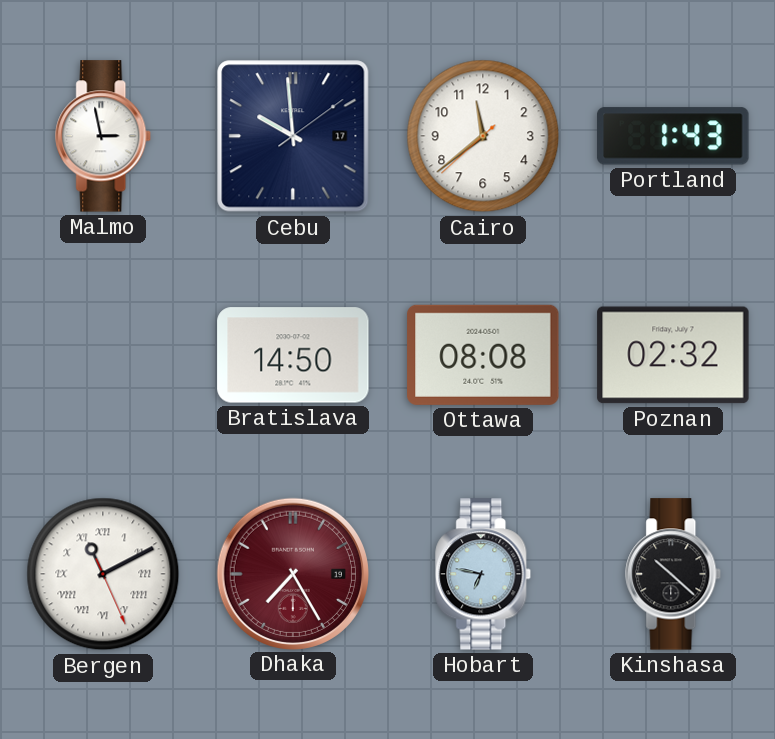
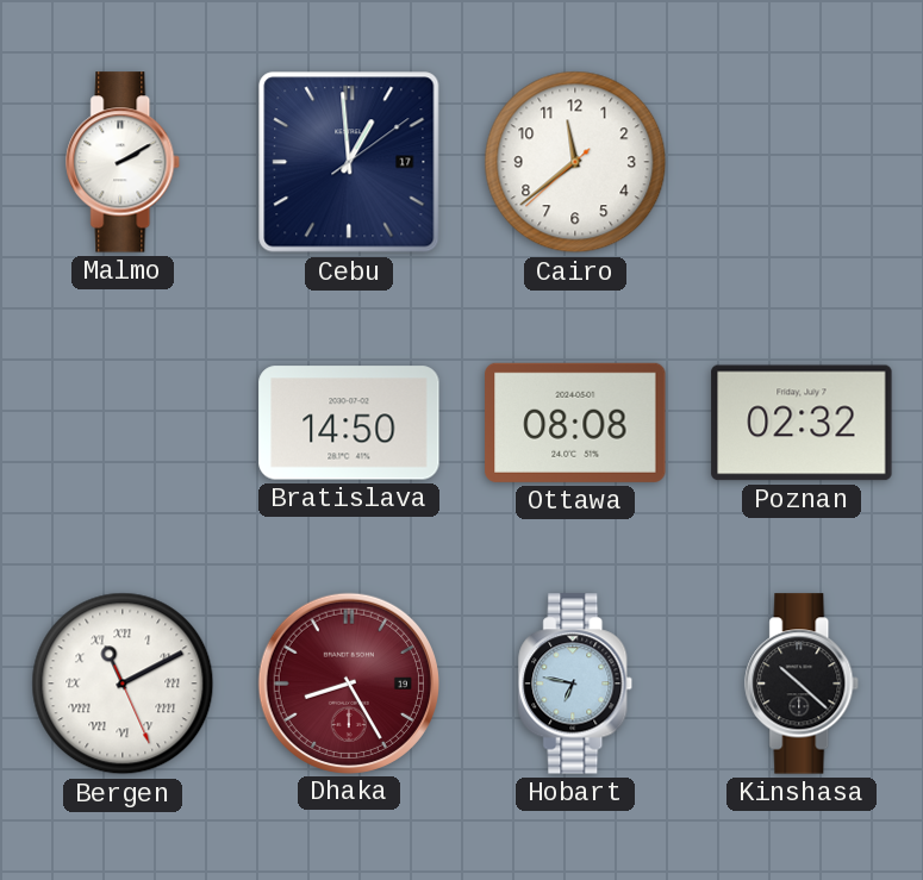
Malmo: 2:58 -> 2:10 (124, 162)
Cebu: 9:59 -> 12:59 (349, 162)
Portland: 1:43 -> none (673, 136)
Dhaka: 7:25 -> 8:25 (348, 682)
